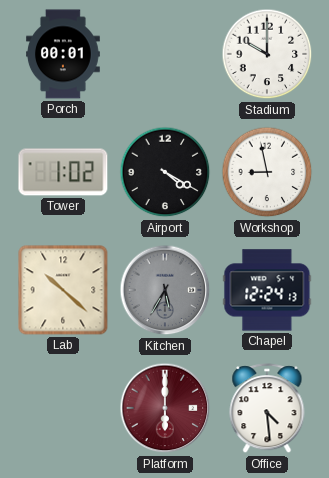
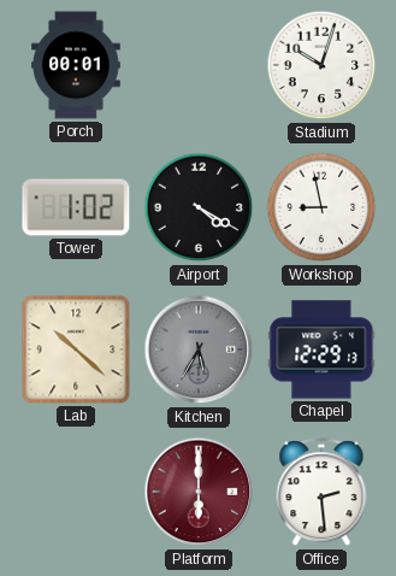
Stadium: 10:00 -> 10:03 (321, 65)
Chapel: 12:24 -> 12:29 (321, 349)
Office: 4:29 -> 2:29 (321, 493)
